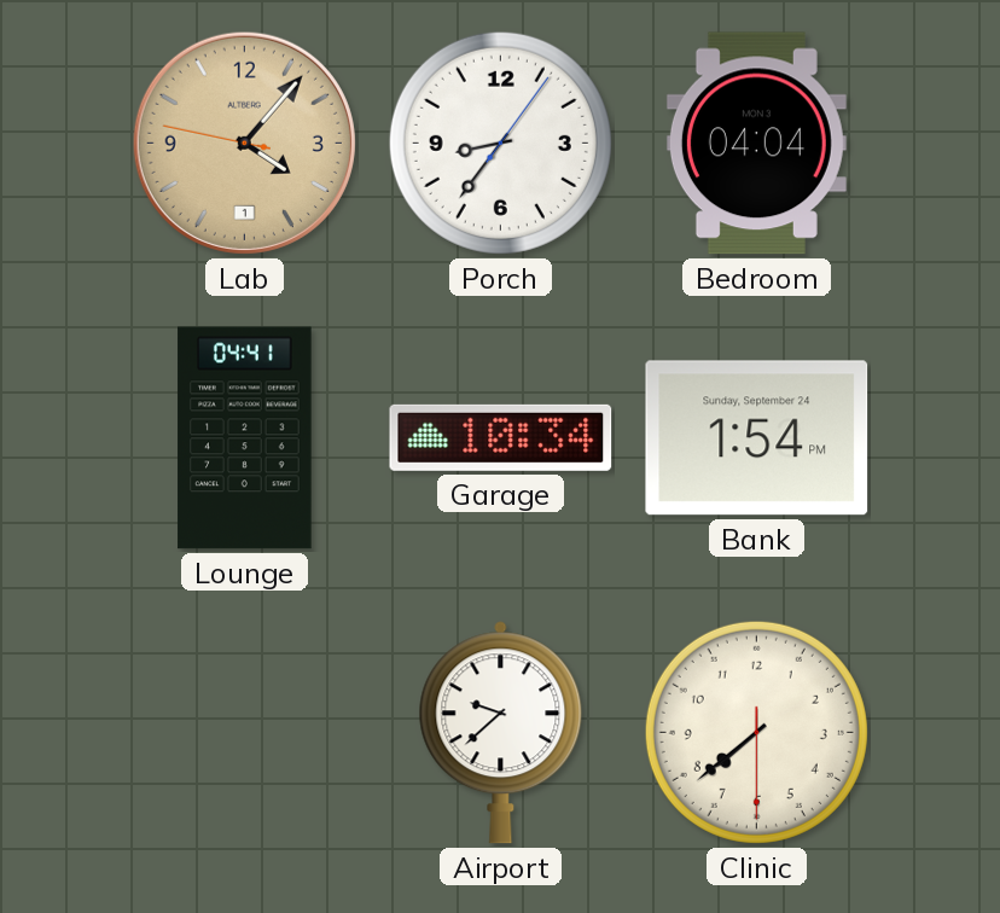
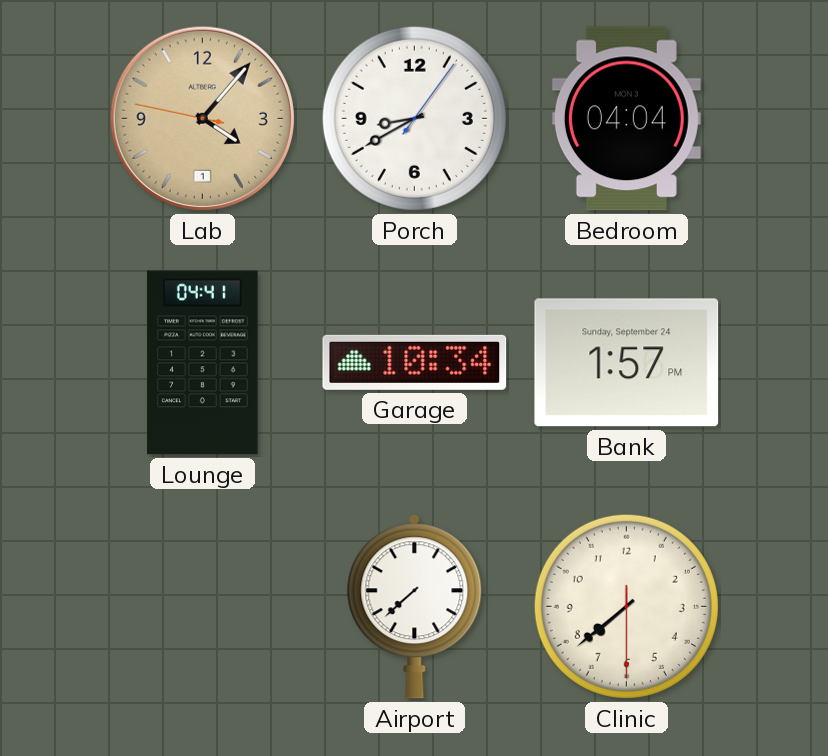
Porch: 8:36 -> 8:40 (414, 118)
Bank: 1:54 -> 1:57 (627, 363)
Airport: 9:38 -> 7:38 (415, 607)
